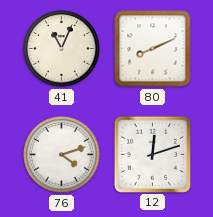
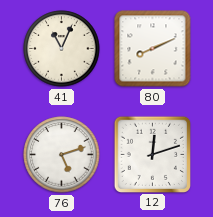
76: 4:12 -> 5:12 (62, 155)
